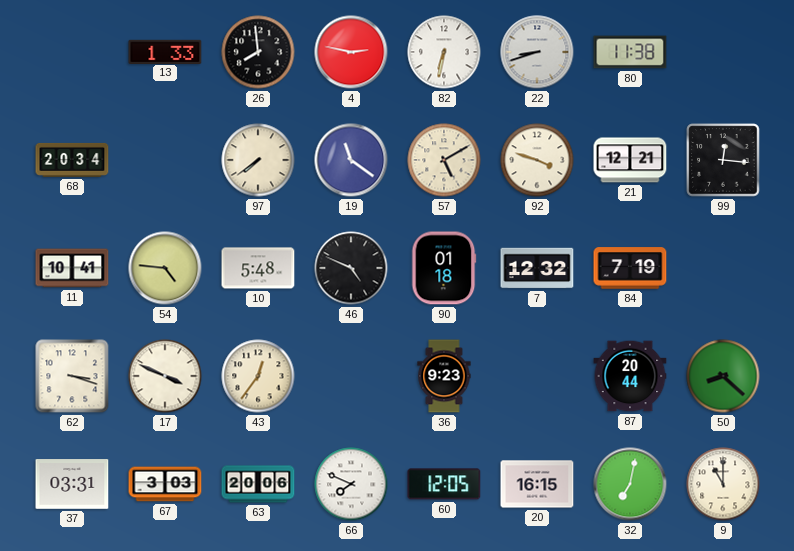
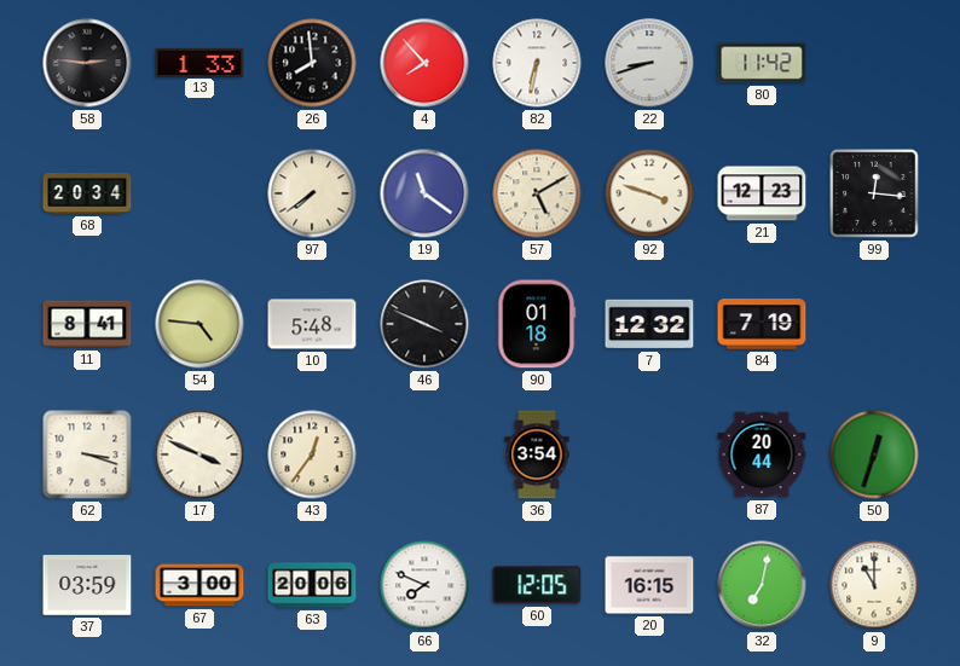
58: none -> 2:46 (87, 63)
4: 2:47 -> 7:53 (424, 63)
80: 11:38 -> 11:42 (762, 63)
21: 12:21 -> 12:23 (762, 193)
11: 10:41 -> 8:41 (87, 324)
46: 4:49 -> 3:49 (424, 324)
36: 9:23 -> 3:54 (537, 454)
50: 8:22 -> 12:33 (874, 454)
37: 03:31 -> 03:59 (87, 585)
67: 3:03 -> 3:00 (199, 585)
